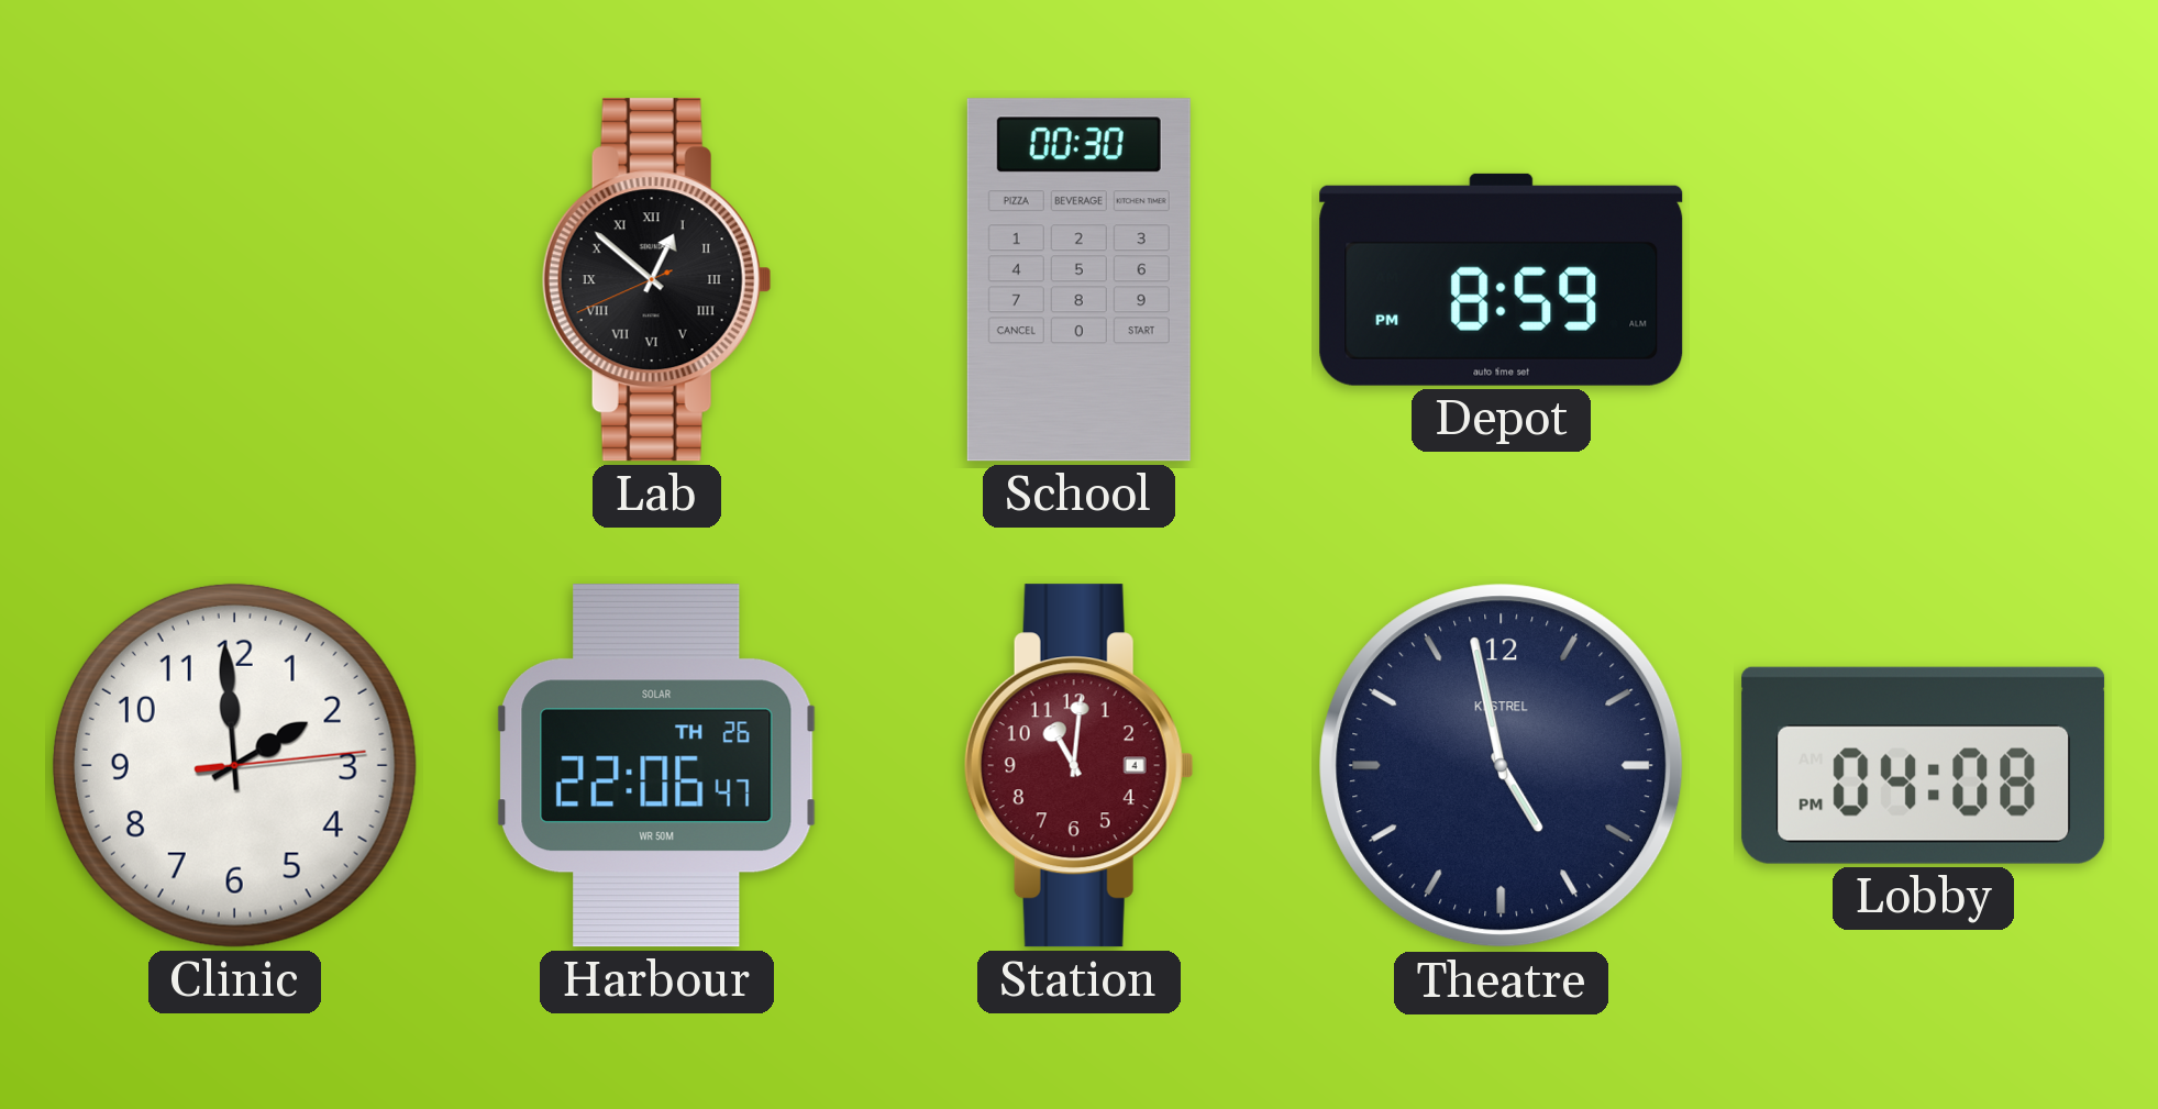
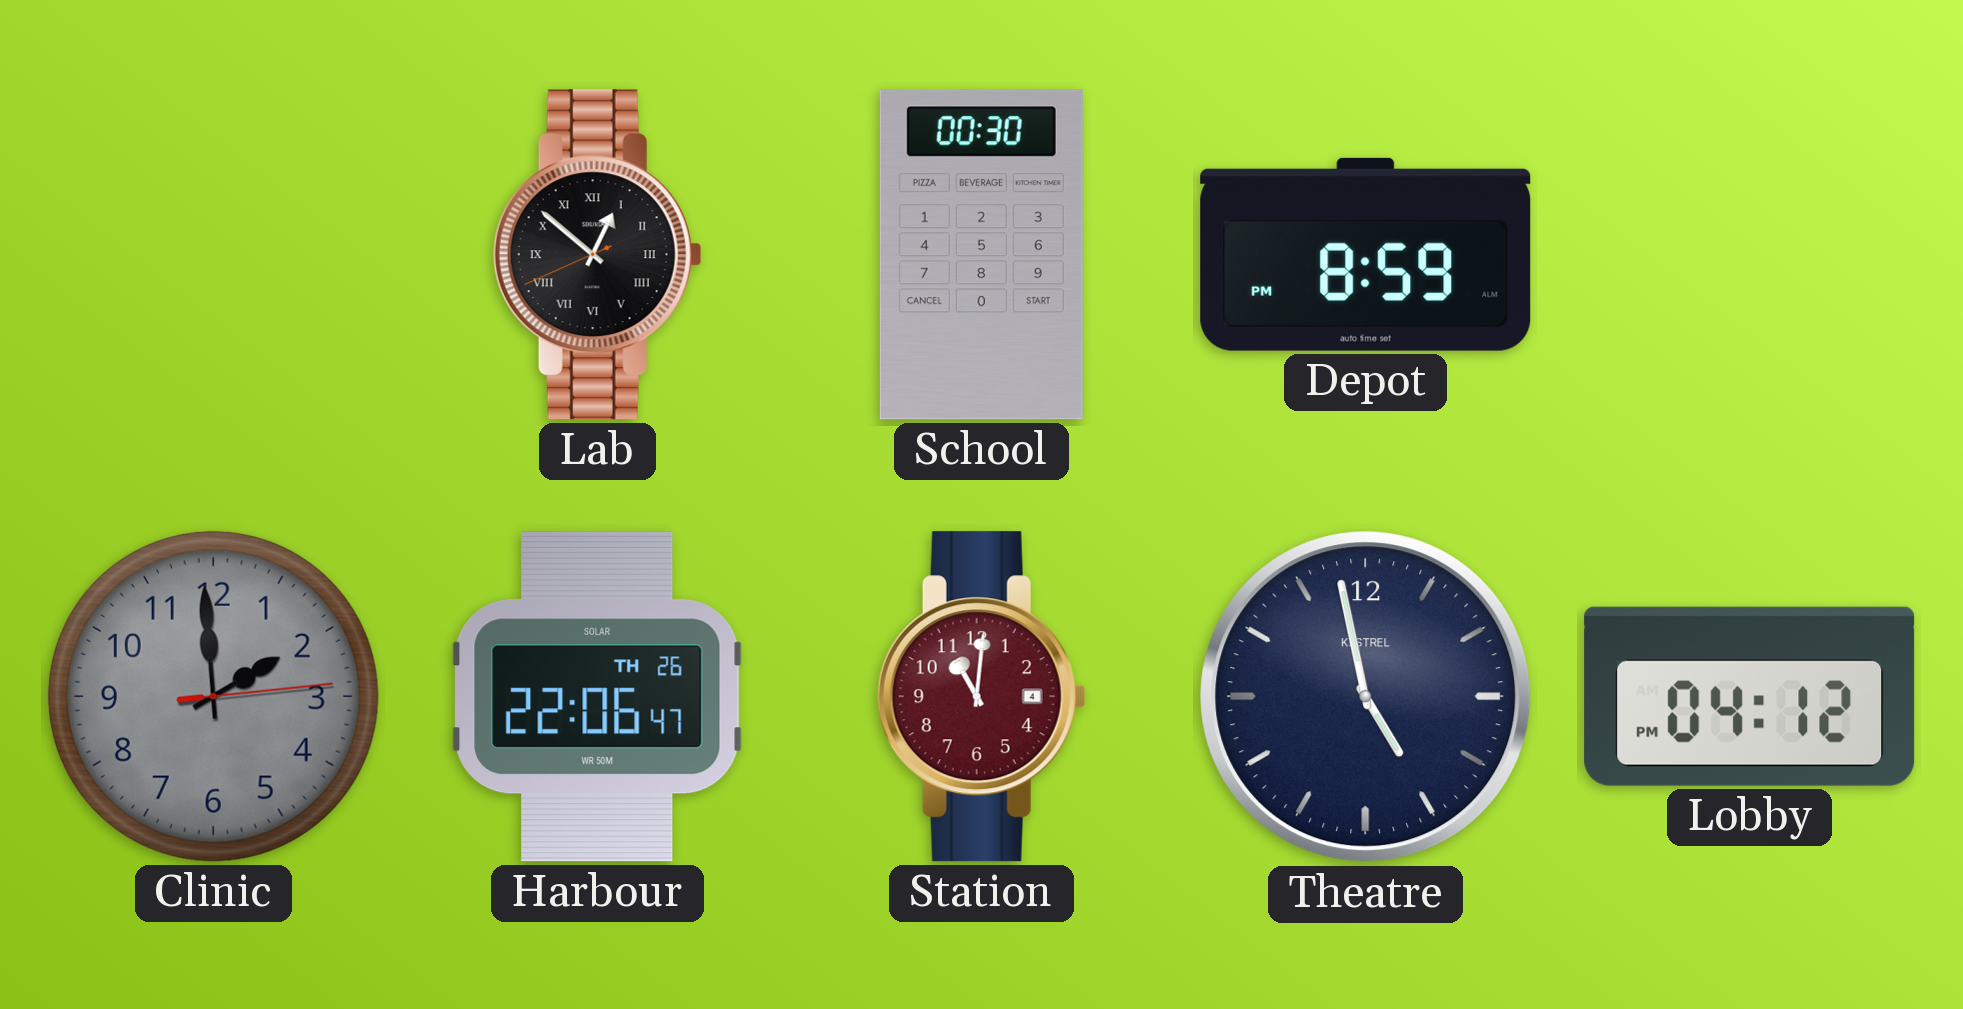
Clinic dial: white -> grey (213, 696)
Lobby: 04:08 -> 04:12 (1750, 696)
